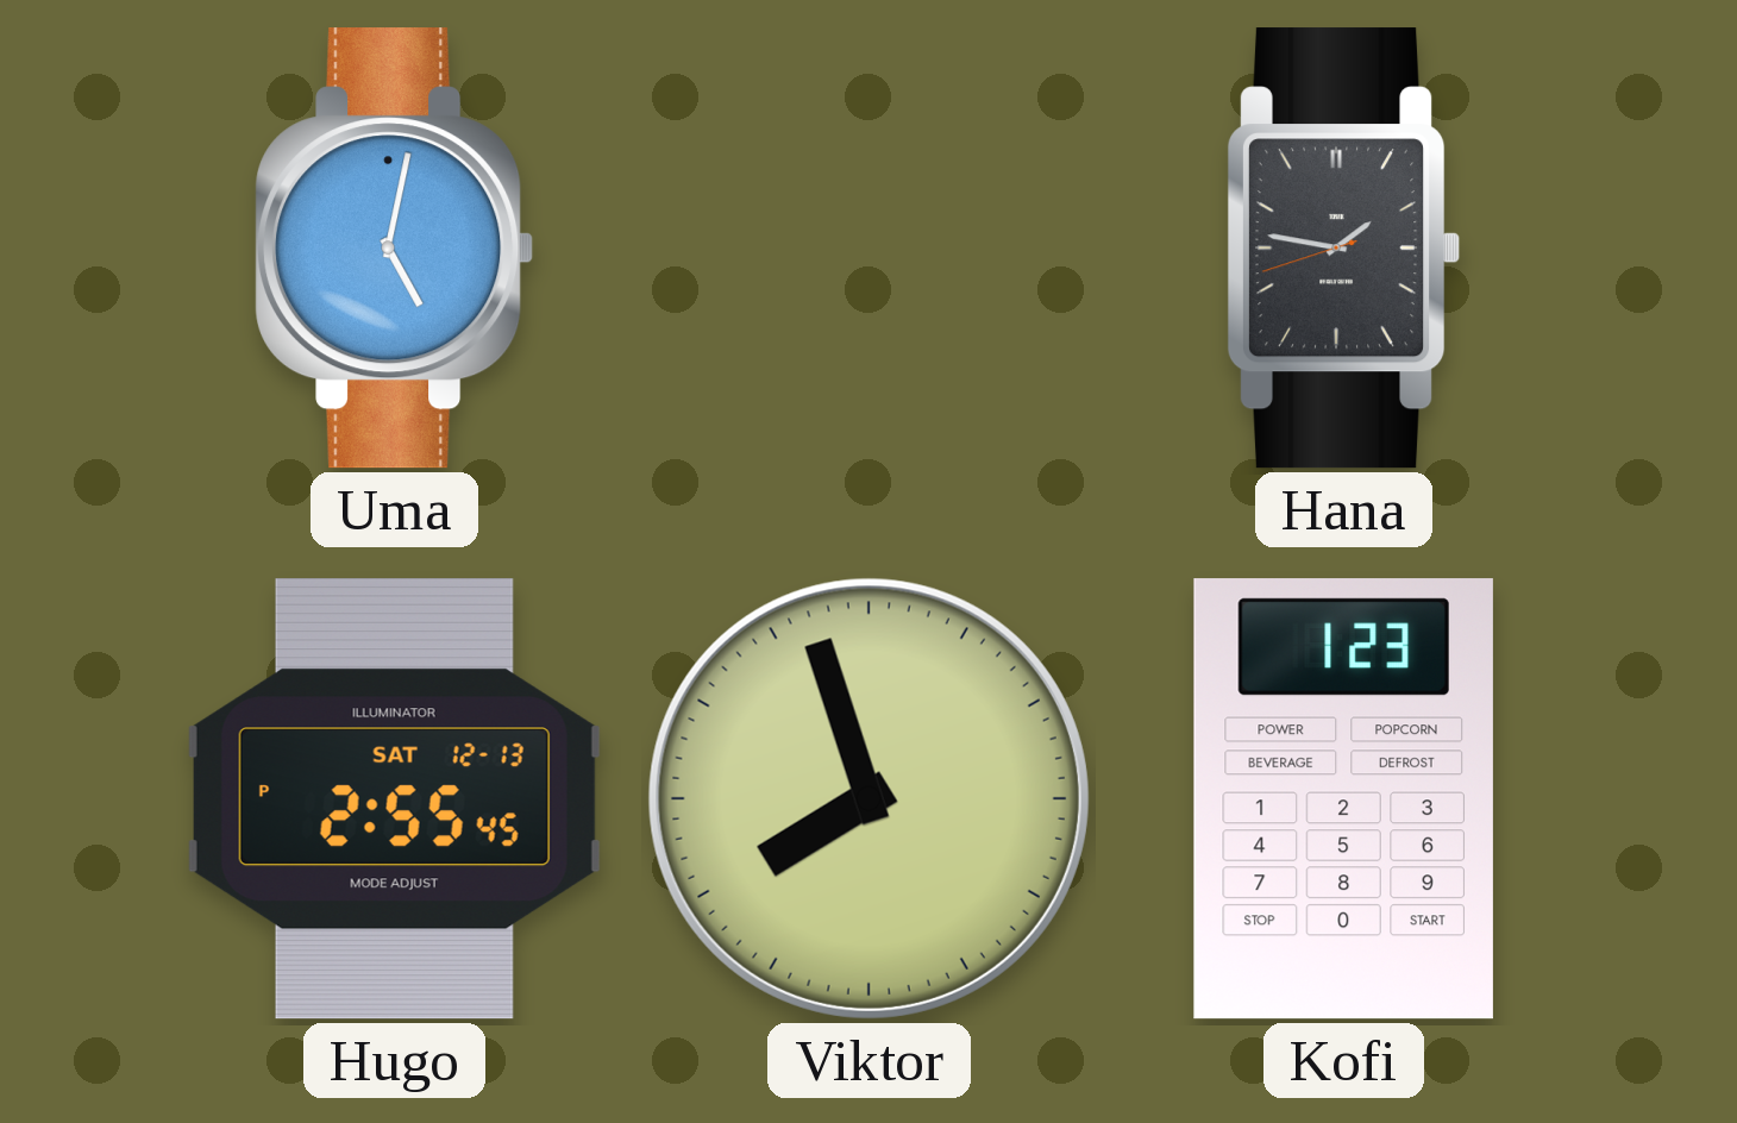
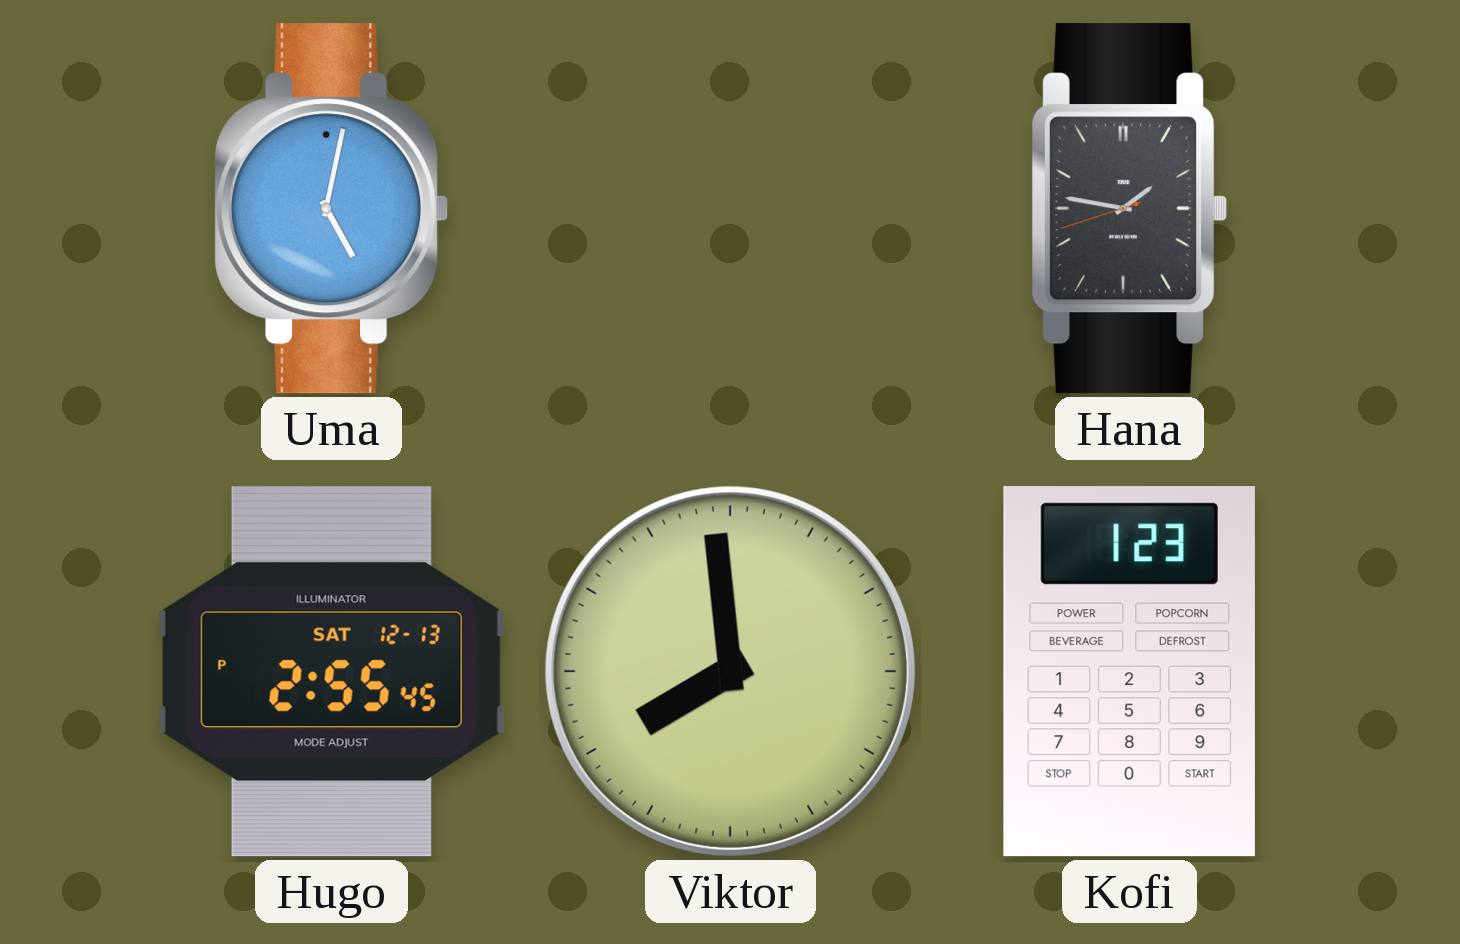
Viktor: 7:57 -> 7:59 (730, 671)
